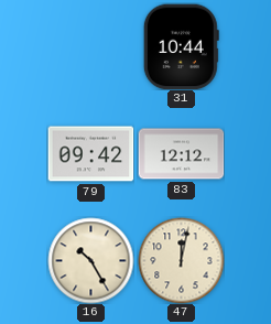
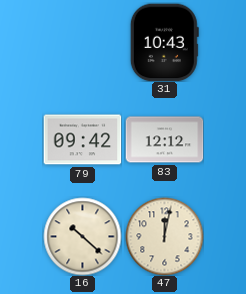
31: 10:44 -> 10:43 (164, 42)
16: 10:25 -> 10:22 (82, 236)
